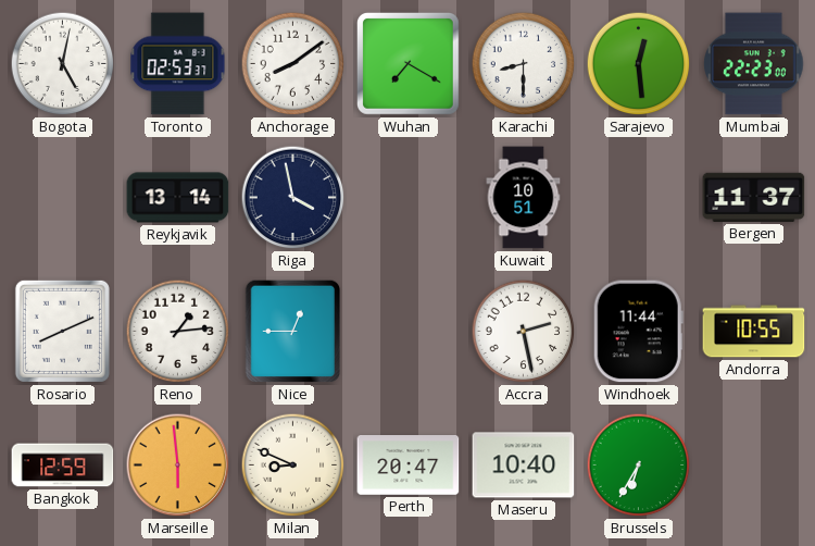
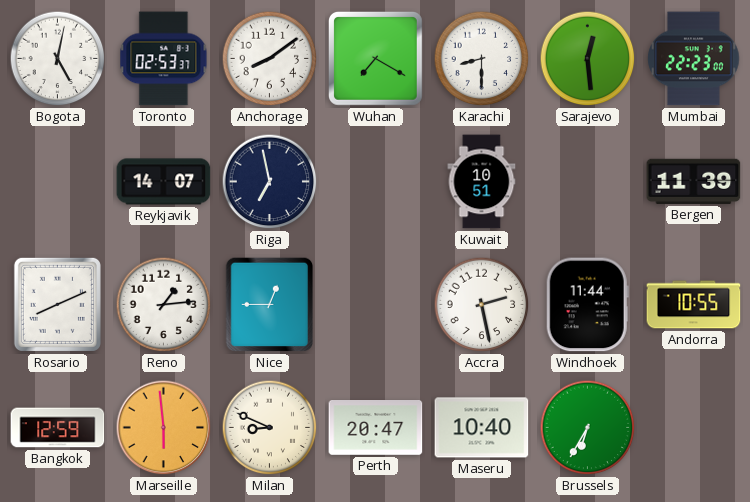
Reykjavik: 13:14 -> 14:07 (164, 182)
Riga: 3:58 -> 6:58 (270, 182)
Bergen: 11:37 -> 11:39 (694, 181)
